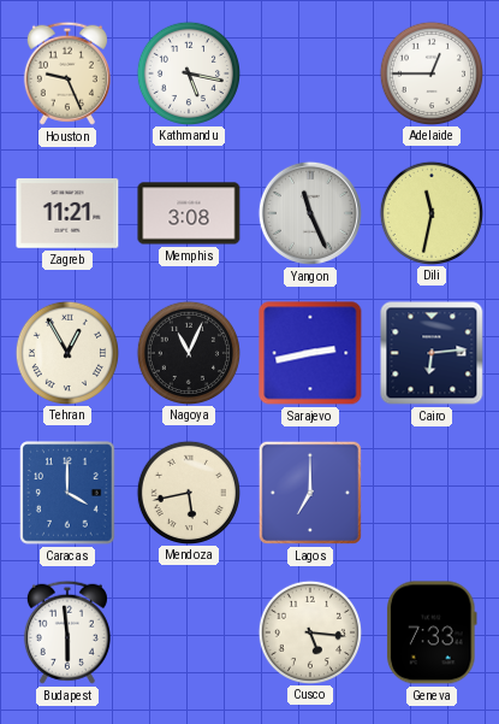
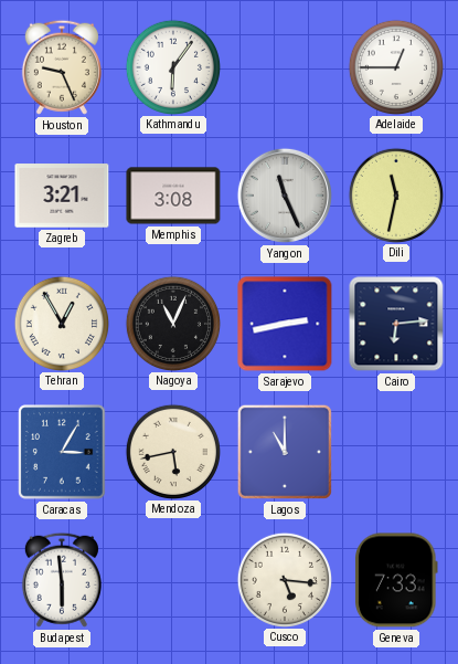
Kathmandu: 5:17 -> 6:06 (172, 66)
Zagreb: 11:21 -> 3:21 (62, 196)
Caracas: 4:00 -> 3:05 (62, 452)
Lagos: 7:00 -> 11:00 (285, 452)
